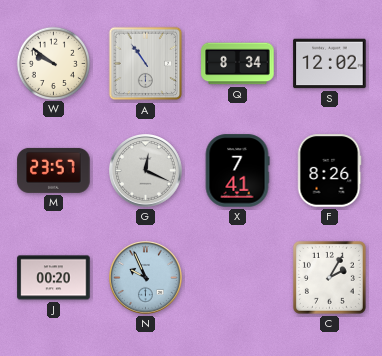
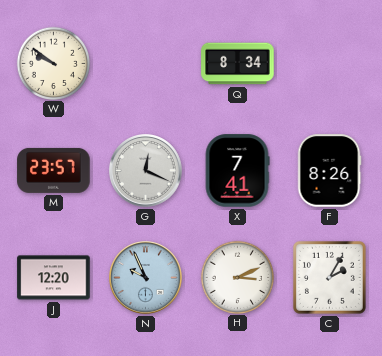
A: 10:54 -> none (146, 64)
S: 12:02 -> none (330, 64)
J: 00:20 -> 12:20 (54, 278)
H: none -> 3:11 (237, 277)
